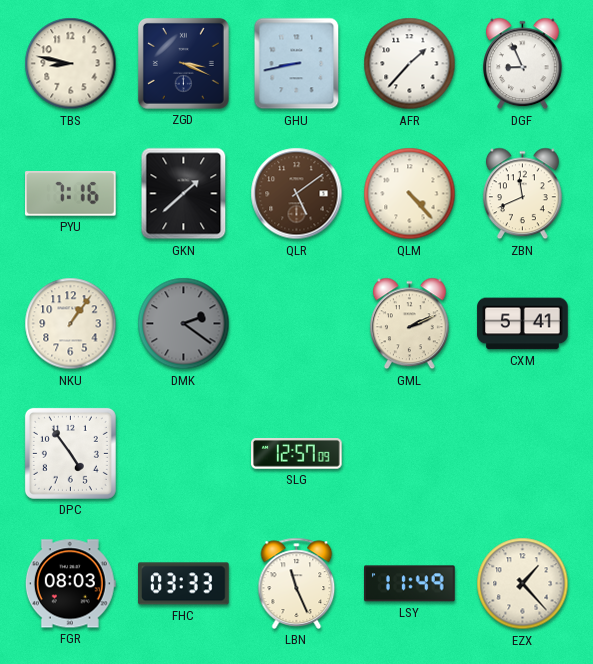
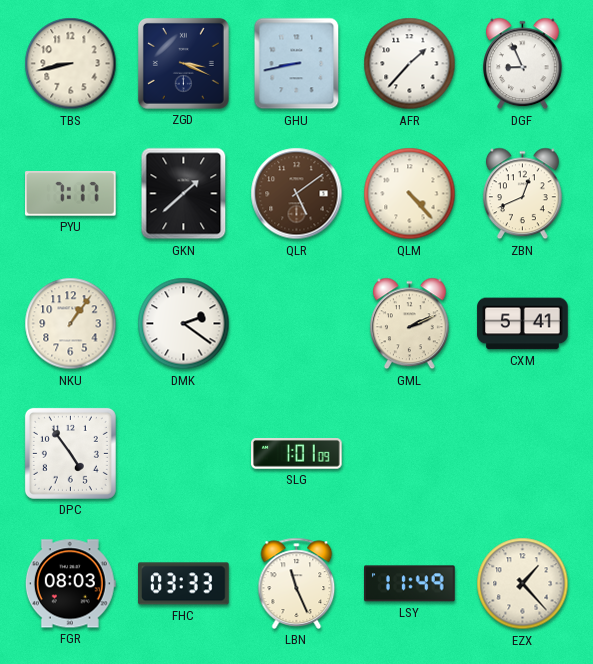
TBS: 8:47 -> 8:43 (71, 64)
PYU: 7:16 -> 7:17 (71, 194)
ZBN: 11:41 -> 12:41 (522, 194)
DMK dial: grey -> white (184, 324)
SLG: 12:57 -> 1:01 (297, 454)
